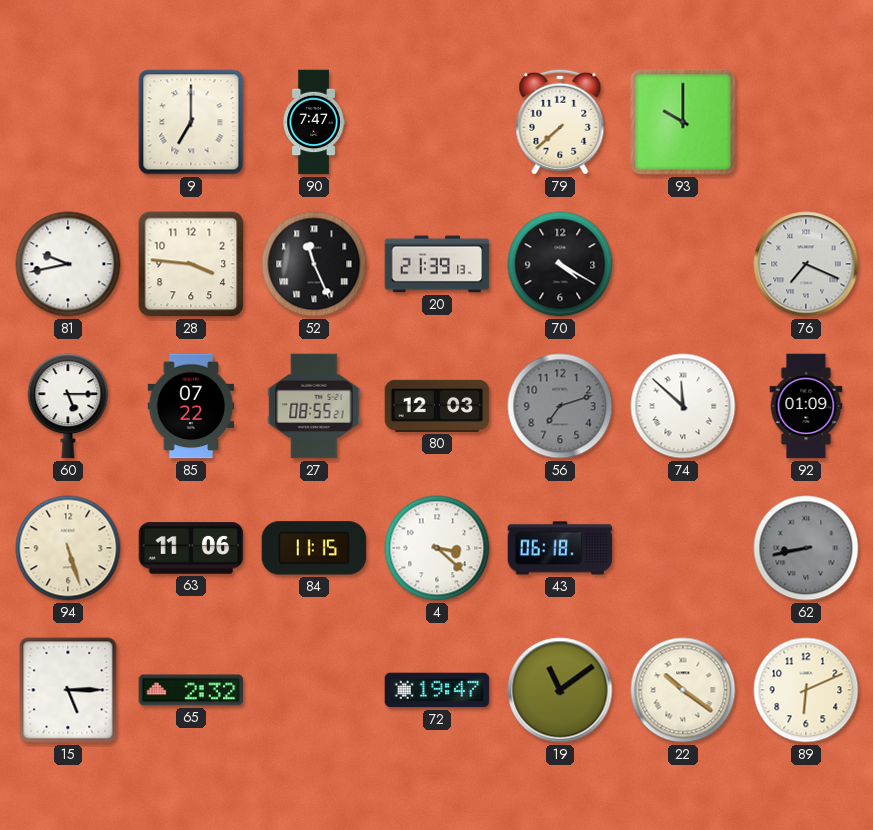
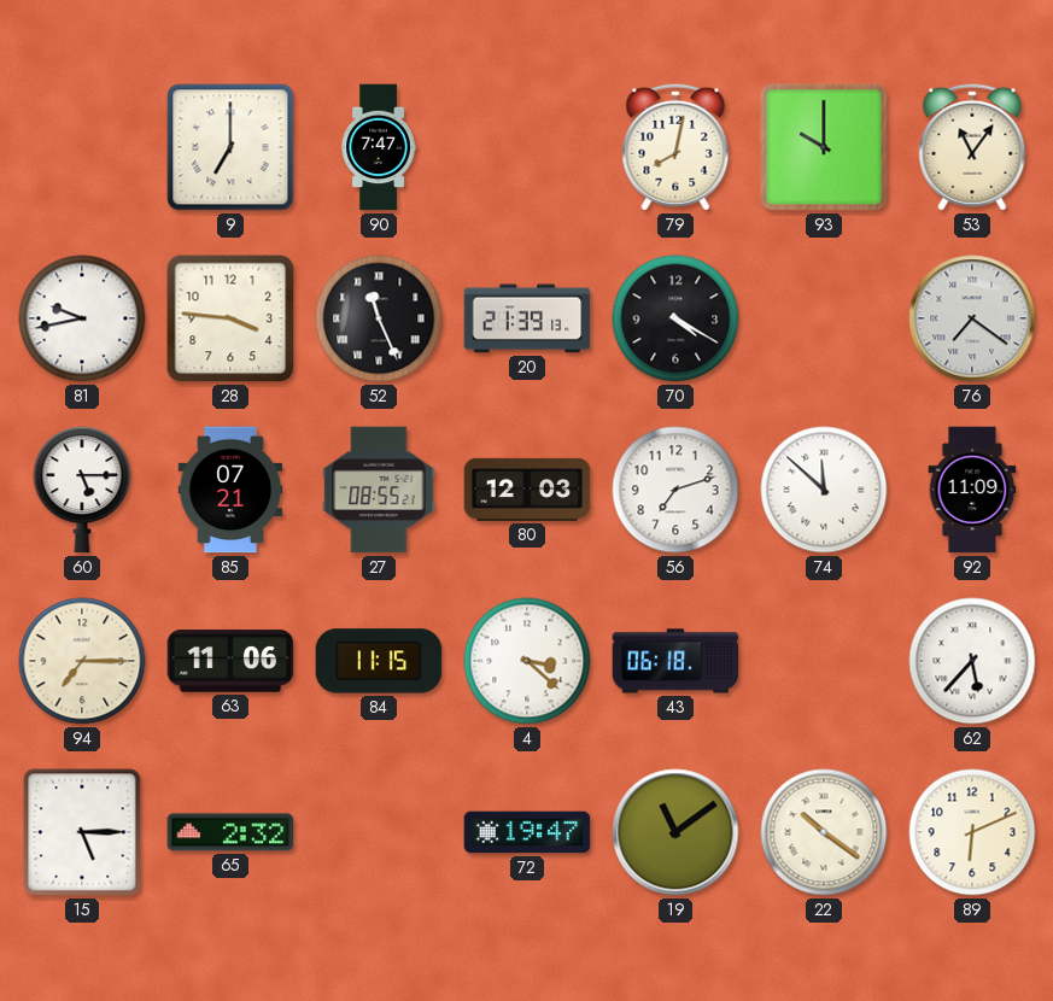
79: 7:38 -> 8:02 (675, 147)
53: none -> 11:06 (972, 147)
76: 7:19 -> 7:21 (972, 318)
85: 07:22 -> 07:21 (230, 490)
56 dial: grey -> white (675, 490)
92: 01:09 -> 11:09 (972, 490)
94: 5:27 -> 7:15 (82, 661)
62: 8:43 -> 5:37 (972, 661)
62 dial: grey -> white (972, 661)
